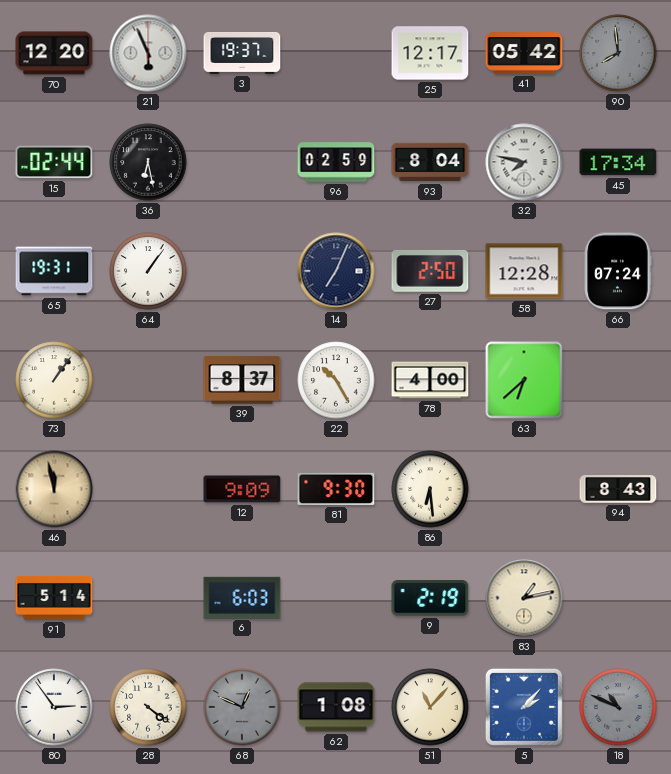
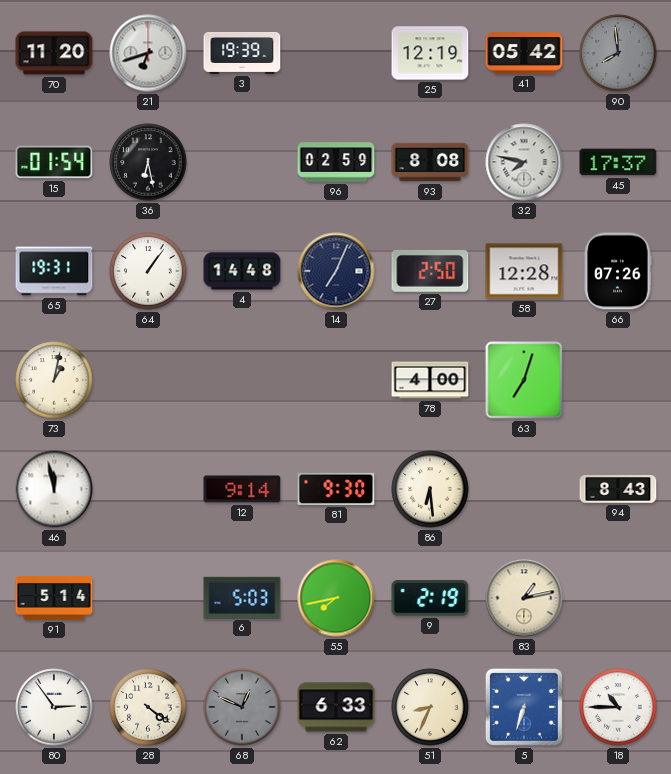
70: 12:20 -> 11:20 (54, 53)
21: 5:56 -> 6:42 (148, 53)
3: 19:37 -> 19:39 (242, 53)
25: 12:17 -> 12:19 (430, 53)
15: 02:44 -> 01:54 (54, 162)
93: 8:04 -> 8:08 (430, 162)
45: 17:34 -> 17:37 (618, 162)
4: none -> 14:48 (242, 271)
66: 07:24 -> 07:26 (618, 271)
73: 1:06 -> 1:02 (54, 380)
39: 8:37 -> none (242, 380)
22: 10:25 -> none (336, 380)
63: 6:38 -> 7:03 (524, 380)
46 dial: champagne -> white (54, 489)
12: 9:09 -> 9:14 (242, 489)
6: 6:03 -> 5:03 (242, 597)
55: none -> 7:43 (336, 598)
62: 1:08 -> 6:33 (336, 707)
51: 11:07 -> 8:34 (430, 707)
5: 2:07 -> 6:33 (524, 707)
18: 10:49 -> 10:45 (618, 707)
18 dial: grey -> white (618, 707)
